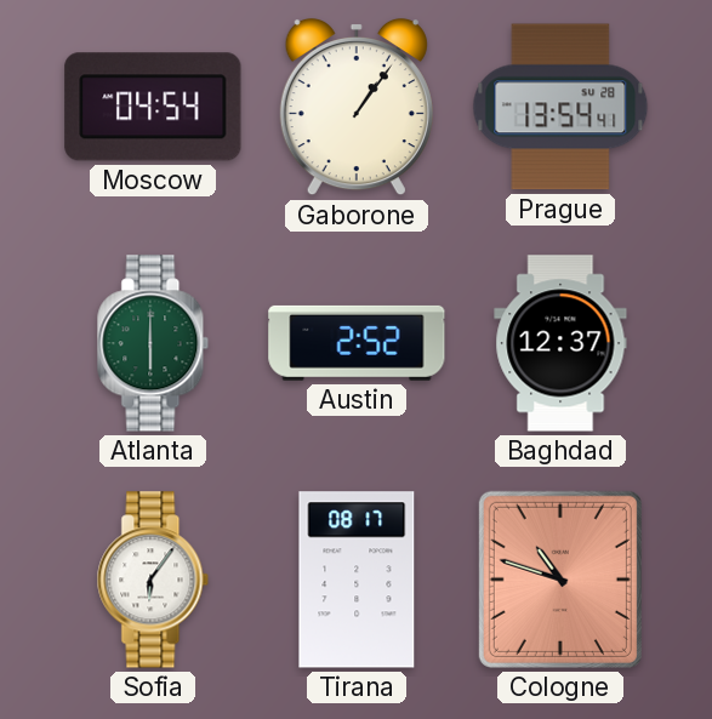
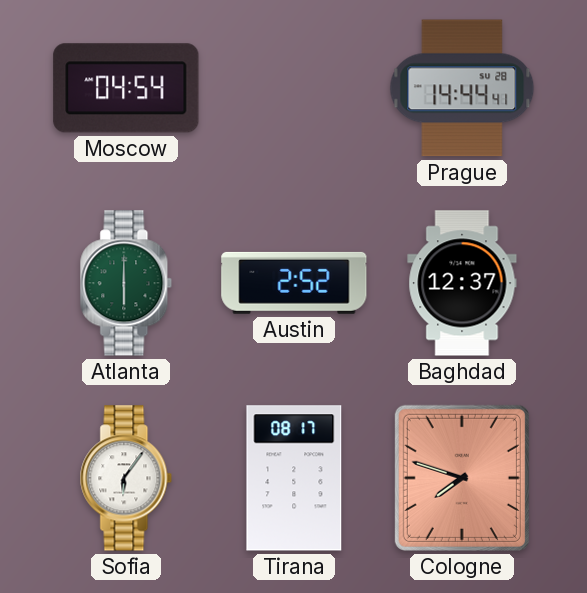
Gaborone: 1:06 -> none (357, 107)
Prague: 13:54 -> 14:44 (462, 88)
Cologne: 10:48 -> 7:48 (462, 478)
